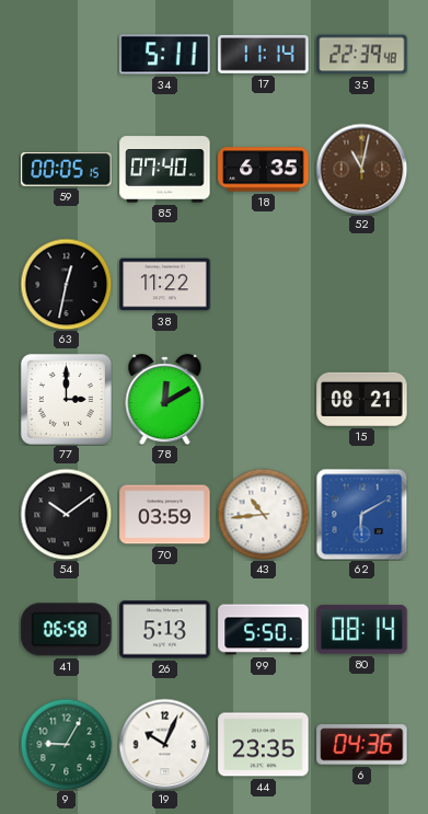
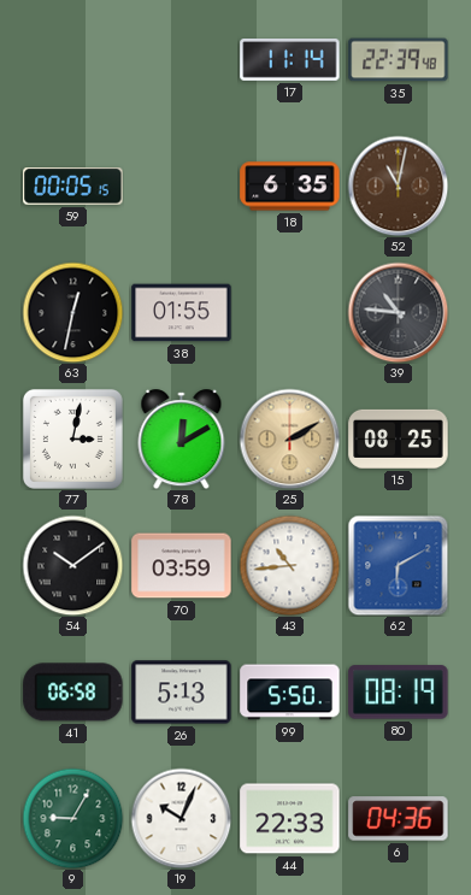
34: 5:11 -> none (165, 55)
85: 07:40 -> none (165, 170)
38: 11:22 -> 01:55 (182, 313)
39: none -> 10:46 (398, 312)
77: 3:00 -> 3:02 (72, 438)
25: none -> 2:10 (289, 438)
15: 08:21 -> 08:25 (399, 438)
80: 08:14 -> 08:19 (399, 693)
44: 23:35 -> 22:33 (290, 819)
